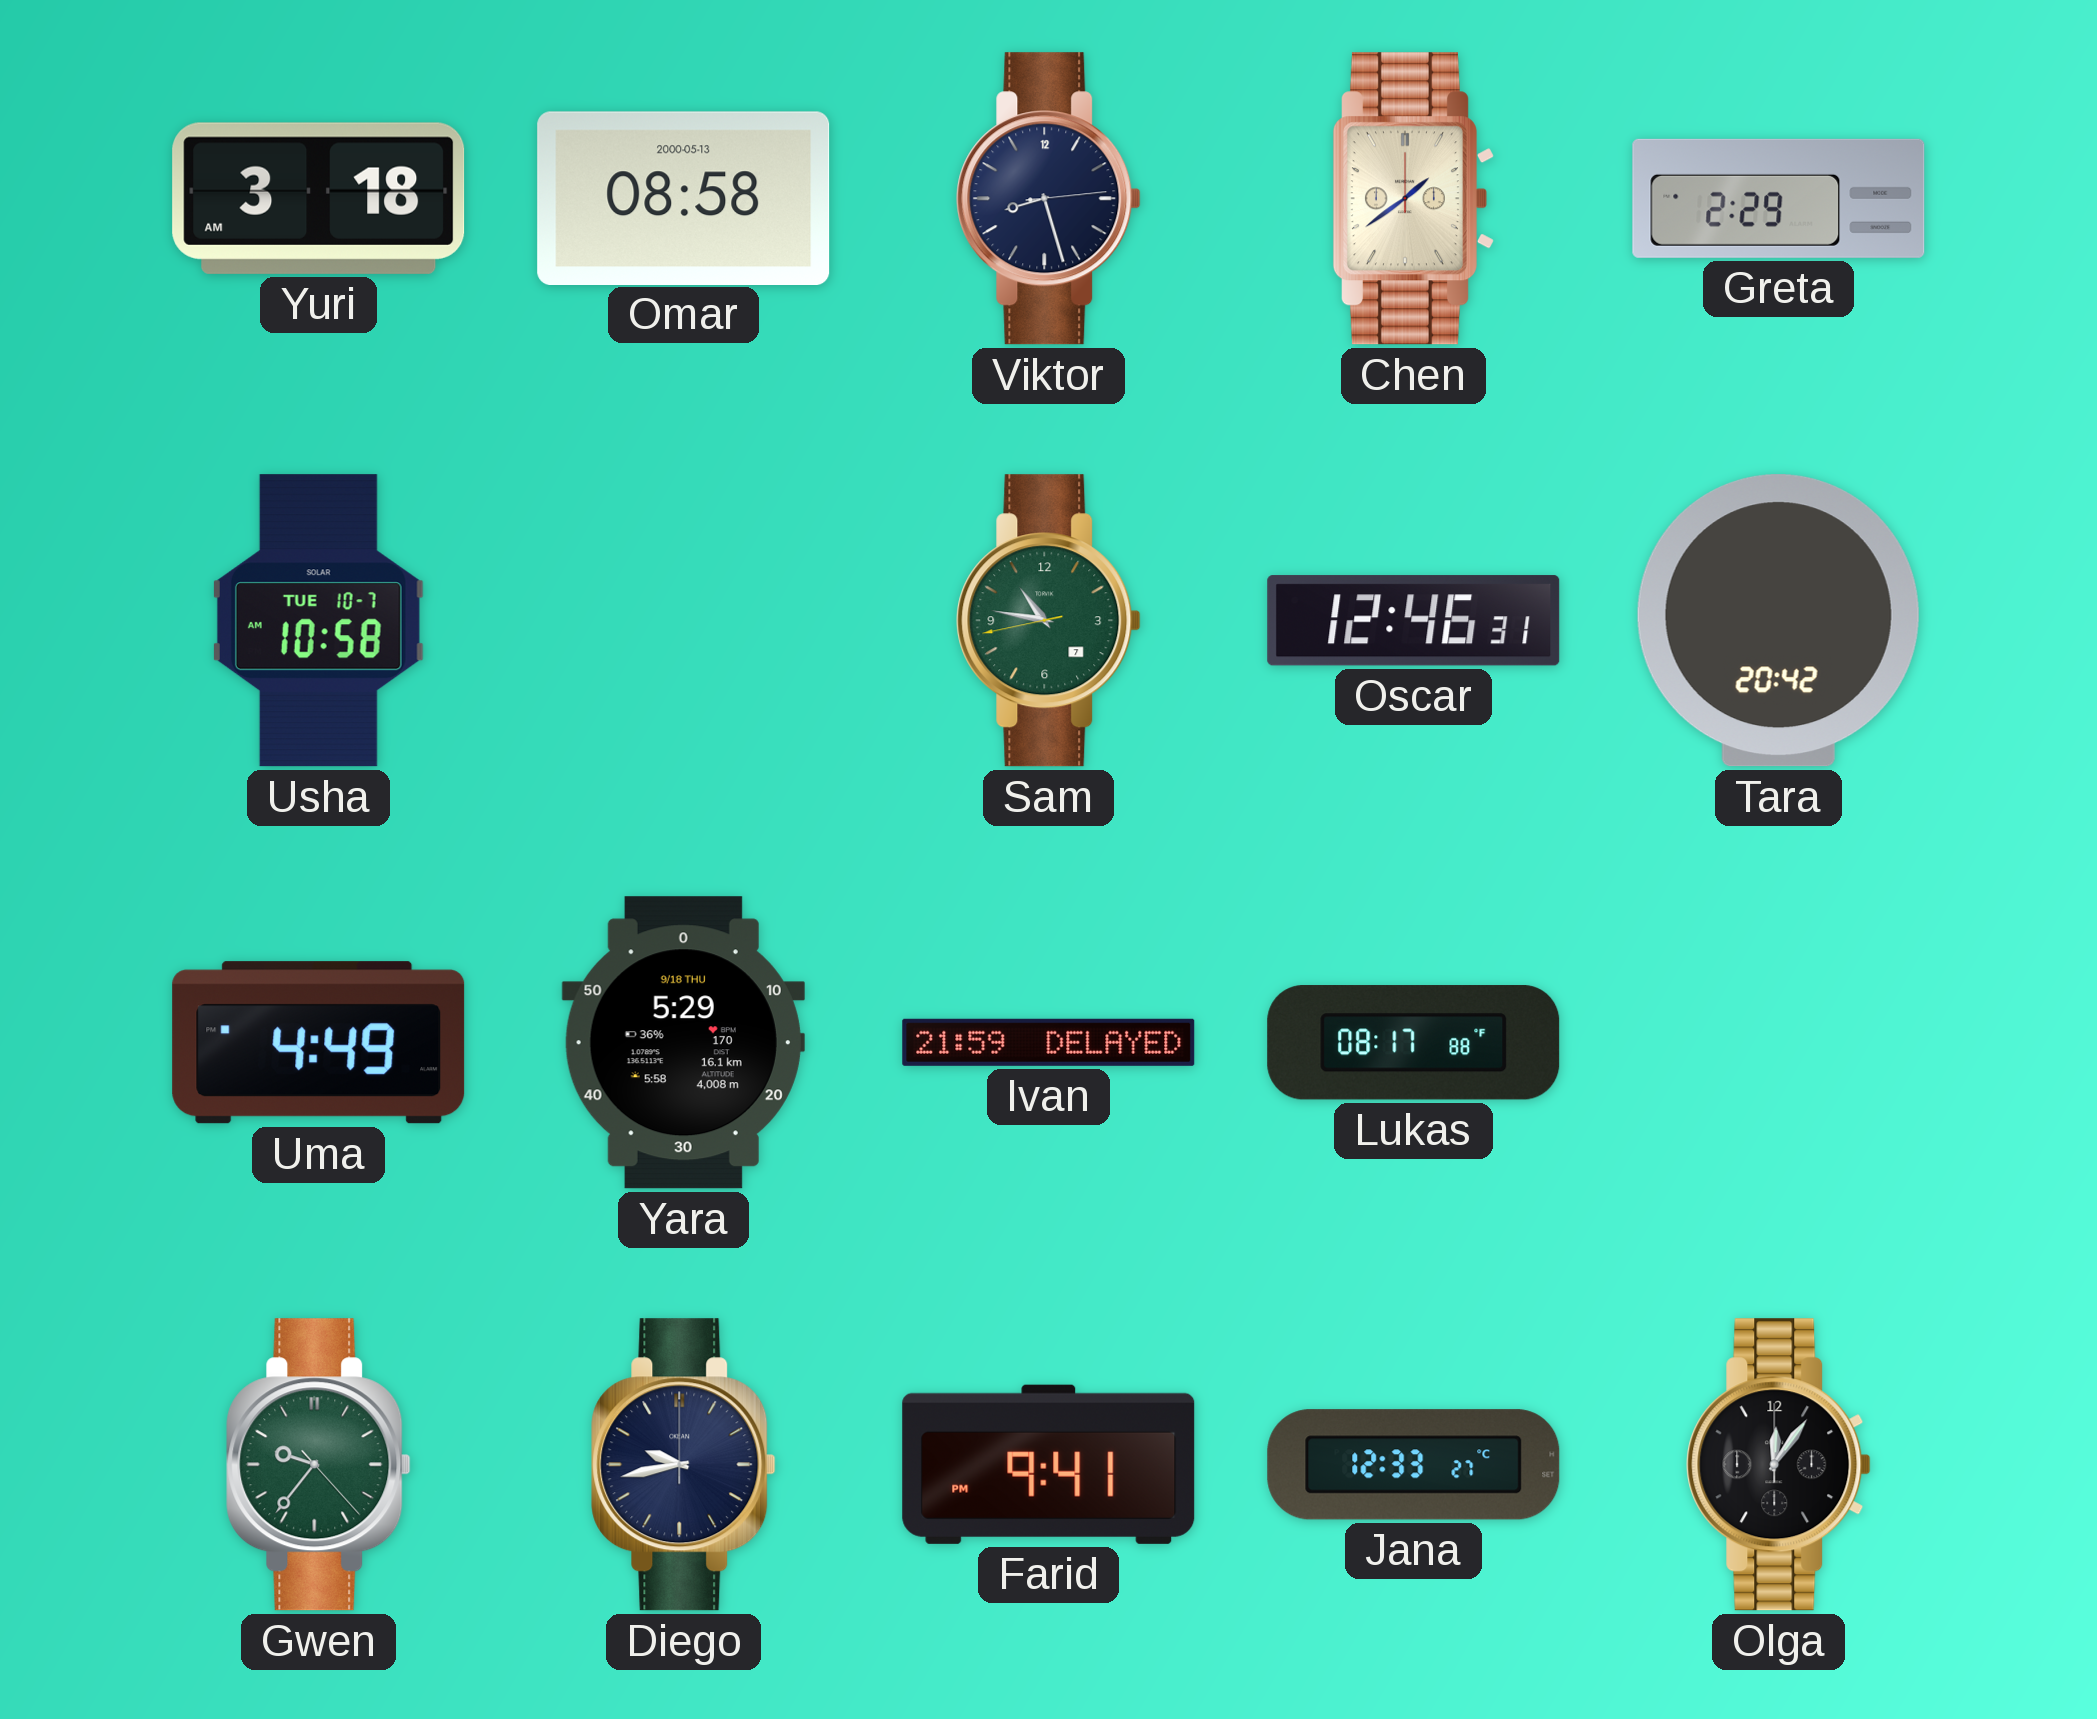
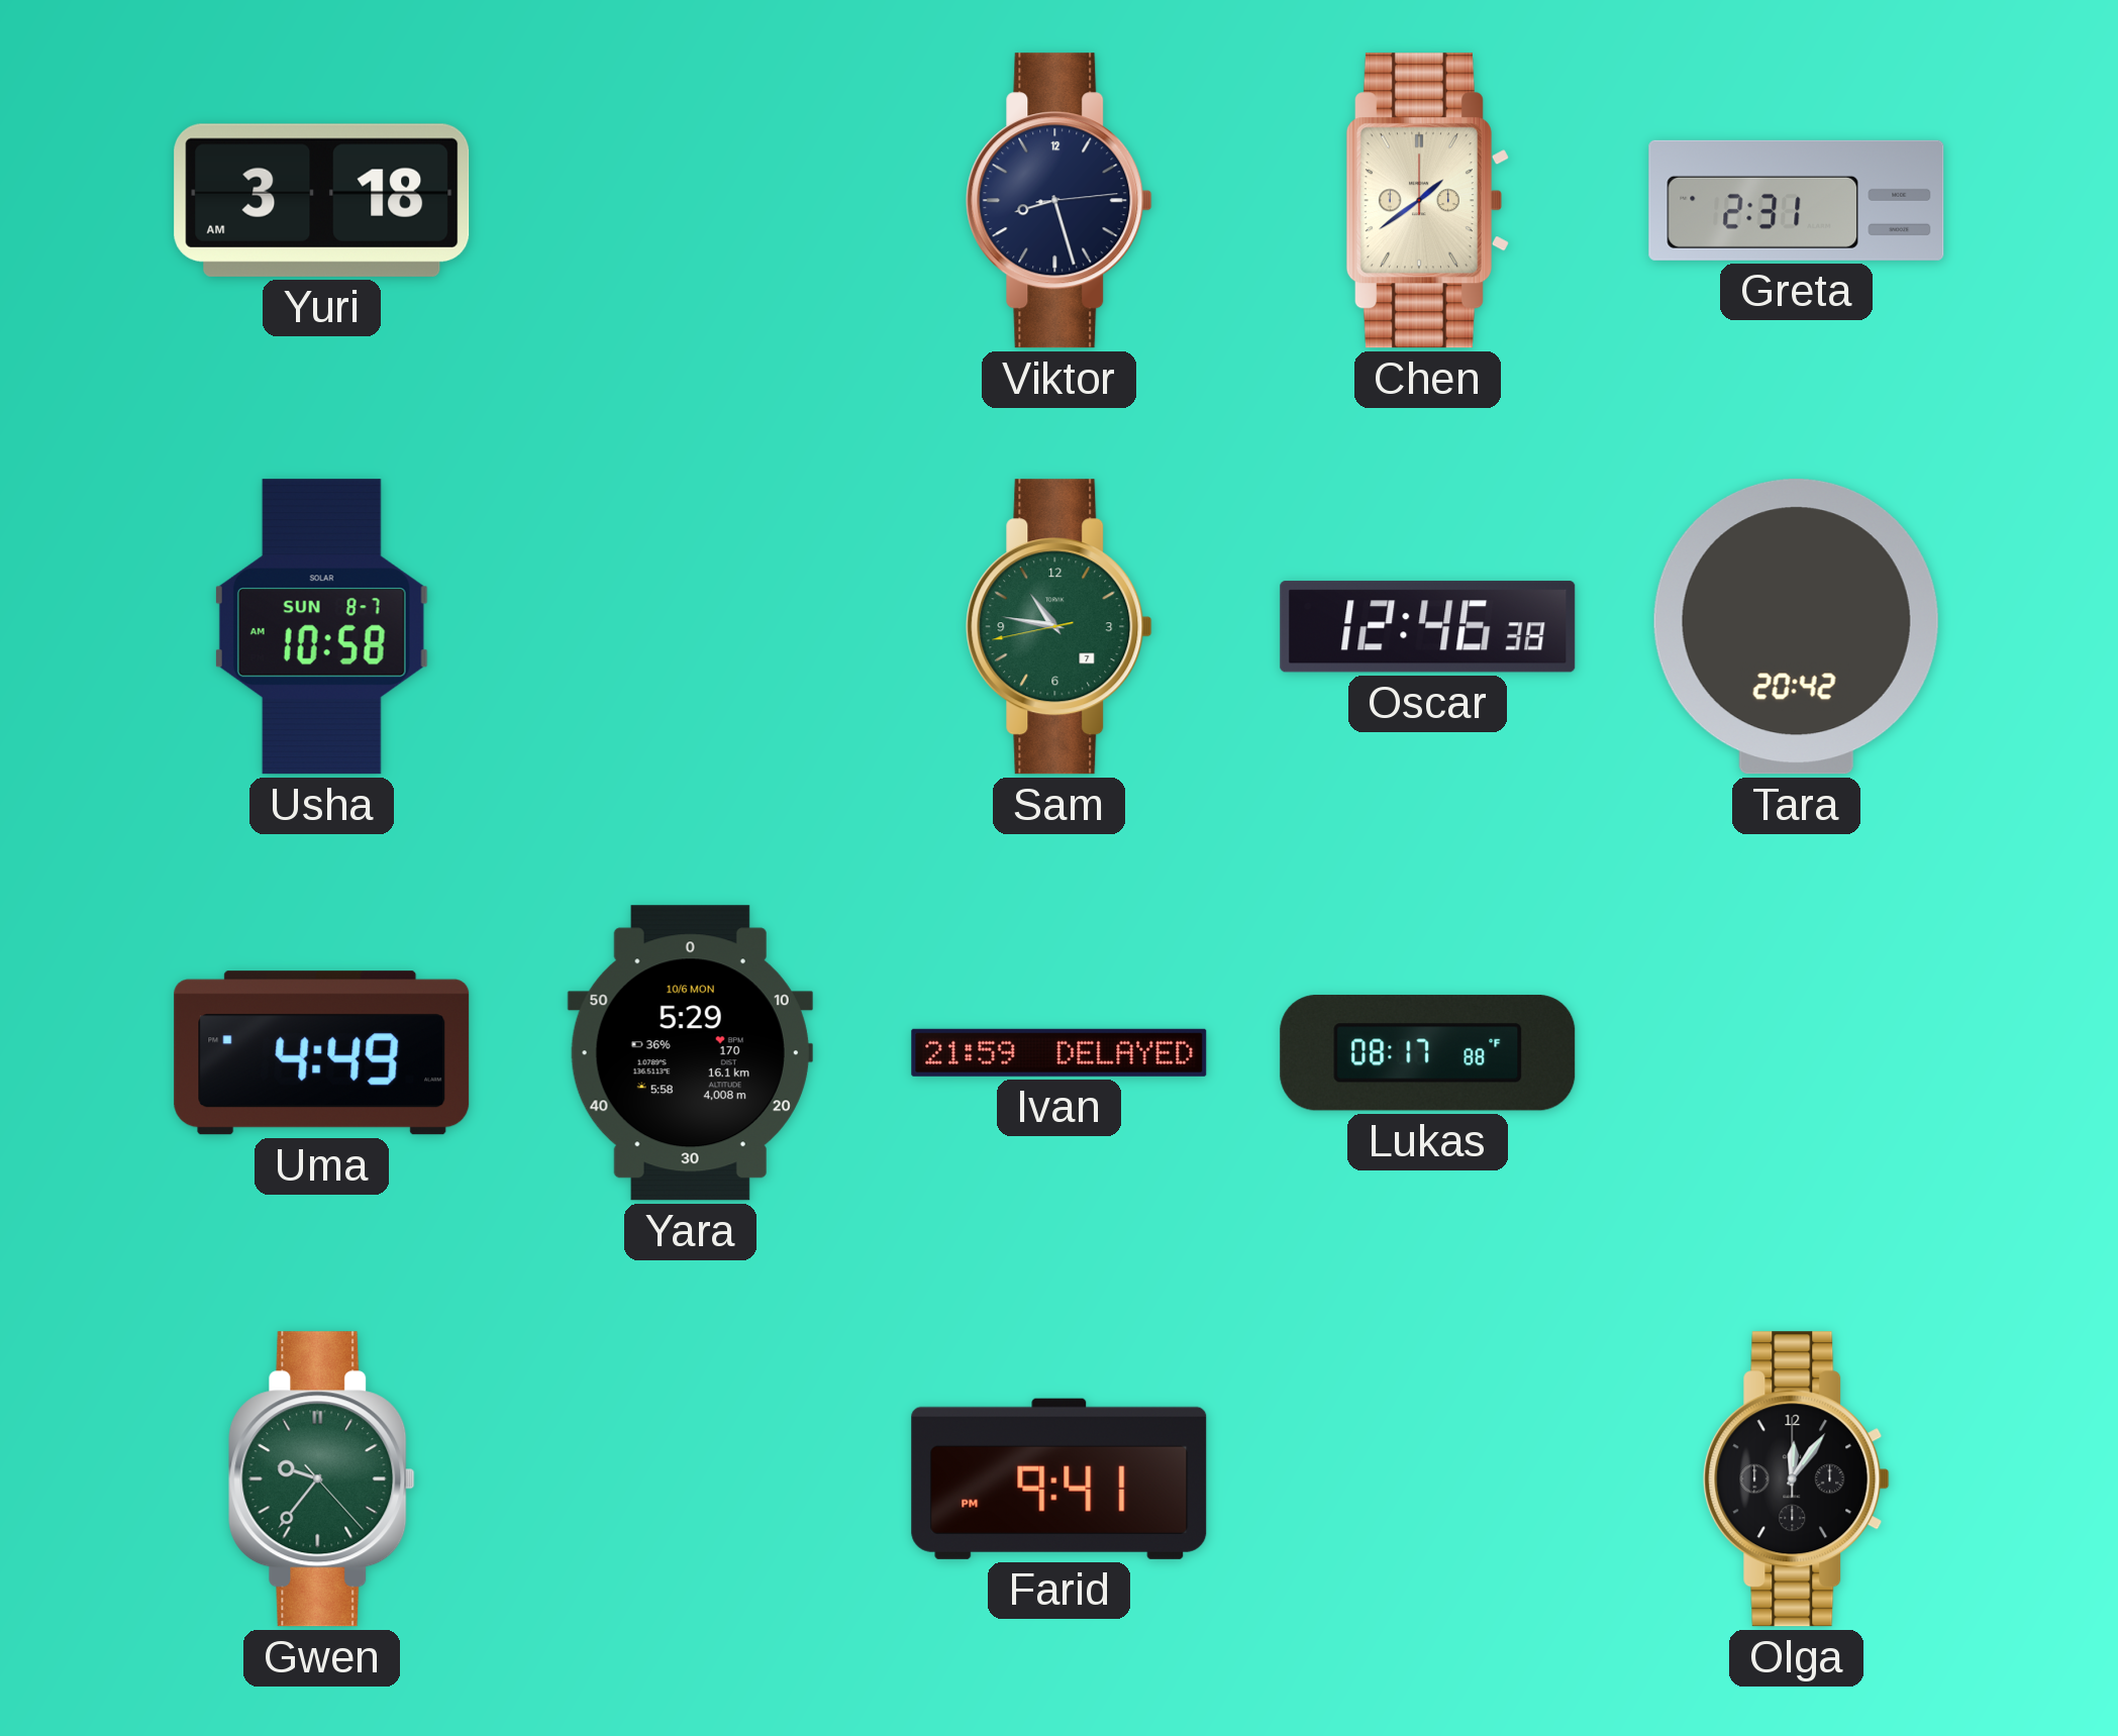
Omar: 08:58 -> none (684, 198)
Greta: 2:29 -> 2:31 (1797, 200)
Usha date: TUE 10-7 -> SUN 8-7 (321, 627)
Oscar: 12:46:31 -> 12:46:38 (1428, 627)
Yara date: 9/18 THU -> 10/6 MON (690, 1053)
Diego: 9:43 -> none (684, 1465)
Jana: 12:33 -> none (1414, 1465)
